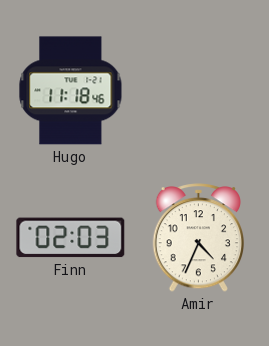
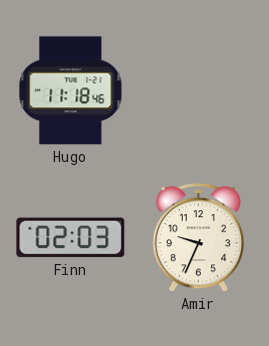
Amir: 4:34 -> 9:34 (198, 238)
